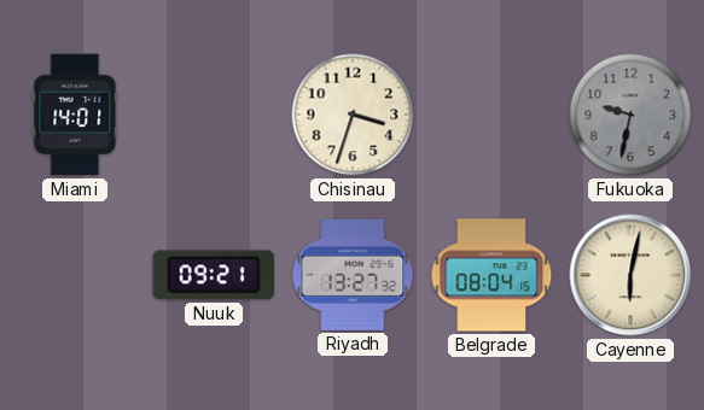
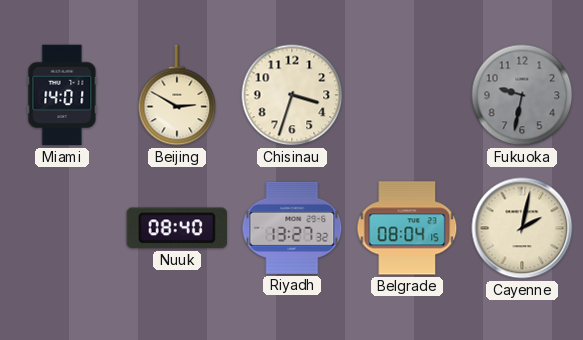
Beijing: none -> 2:50 (177, 95)
Nuuk: 09:21 -> 08:40 (177, 228)
Cayenne: 6:02 -> 2:02 (522, 228)
